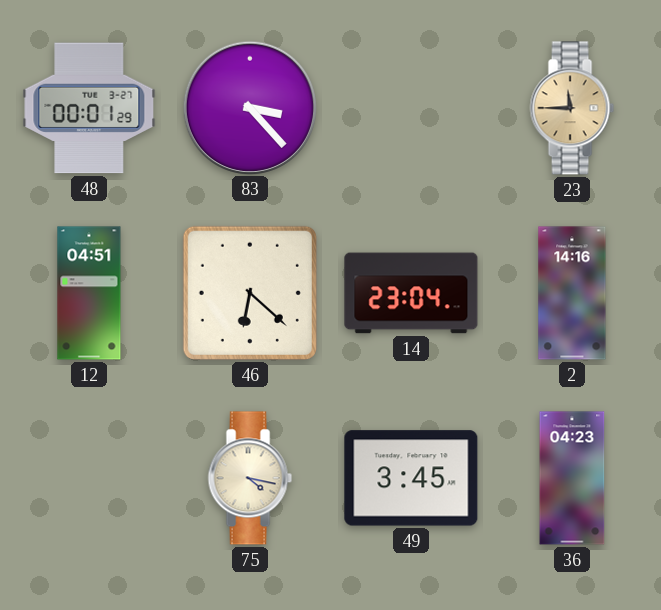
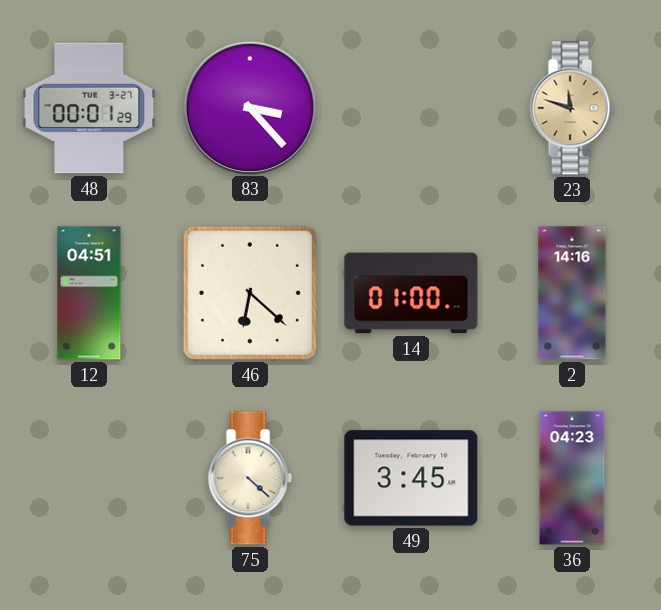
23: 11:45 -> 11:48 (572, 108)
14: 23:04 -> 01:00 (411, 293)
75: 4:17 -> 4:22 (250, 478)
